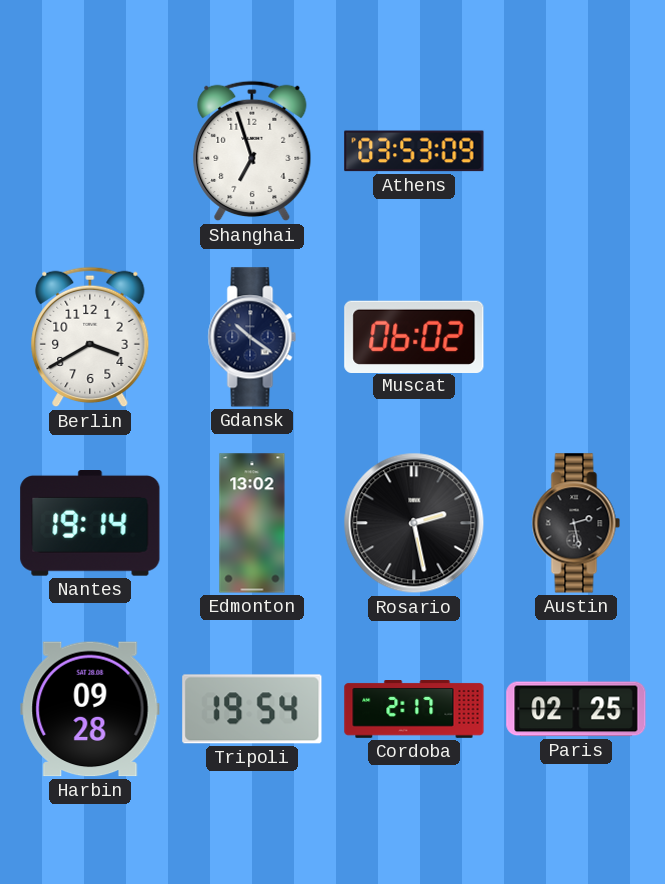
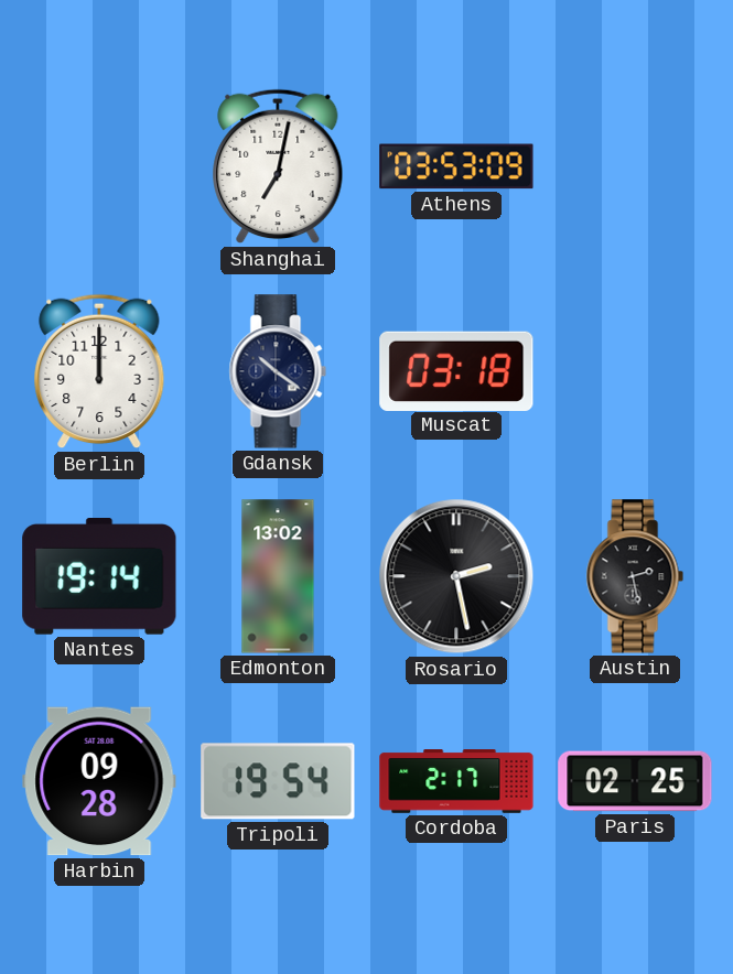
Shanghai: 6:57 -> 7:02 (278, 166)
Berlin: 3:40 -> 12:00 (99, 371)
Muscat: 06:02 -> 03:18 (456, 370)
